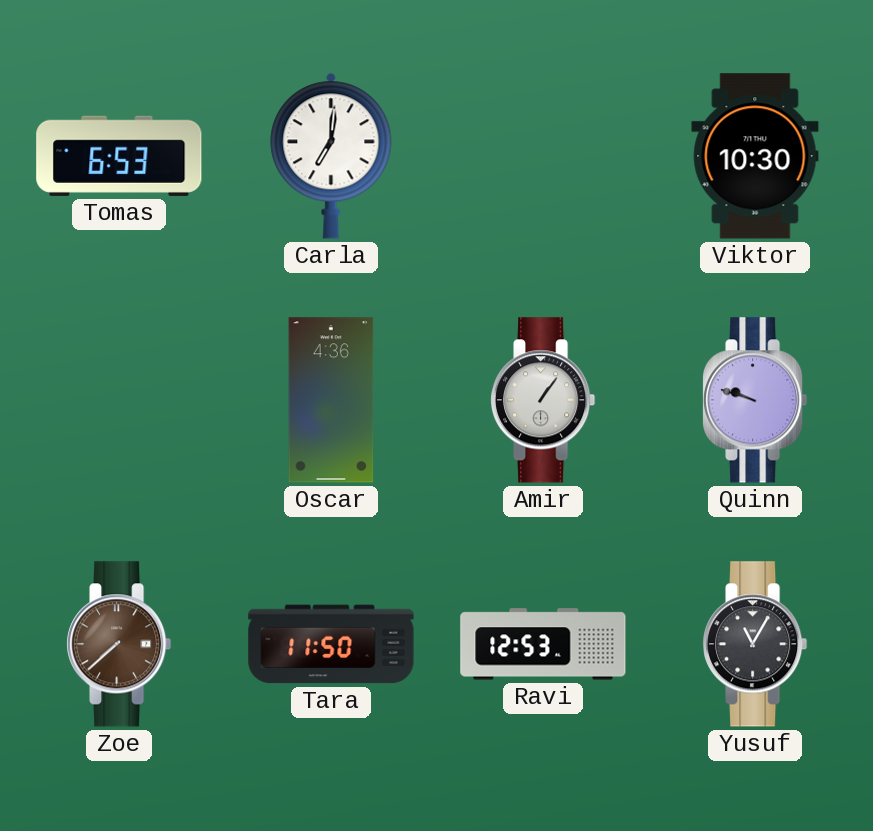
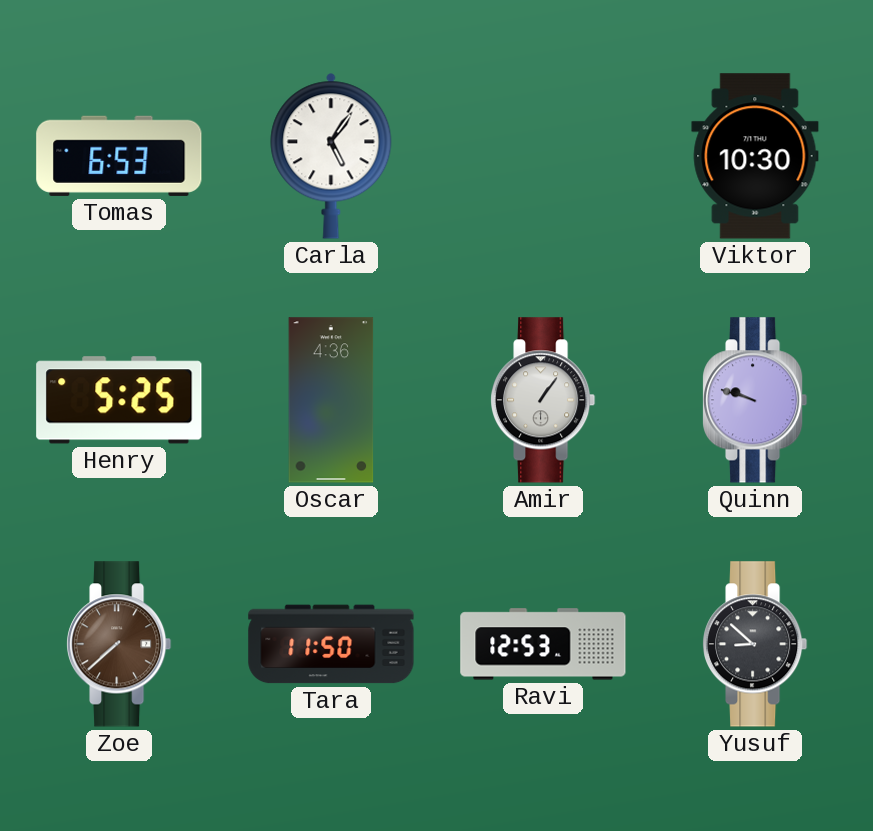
Carla: 7:01 -> 5:06 (331, 156)
Henry: none -> 5:25 (119, 400)
Yusuf: 11:05 -> 8:52 (756, 644)
